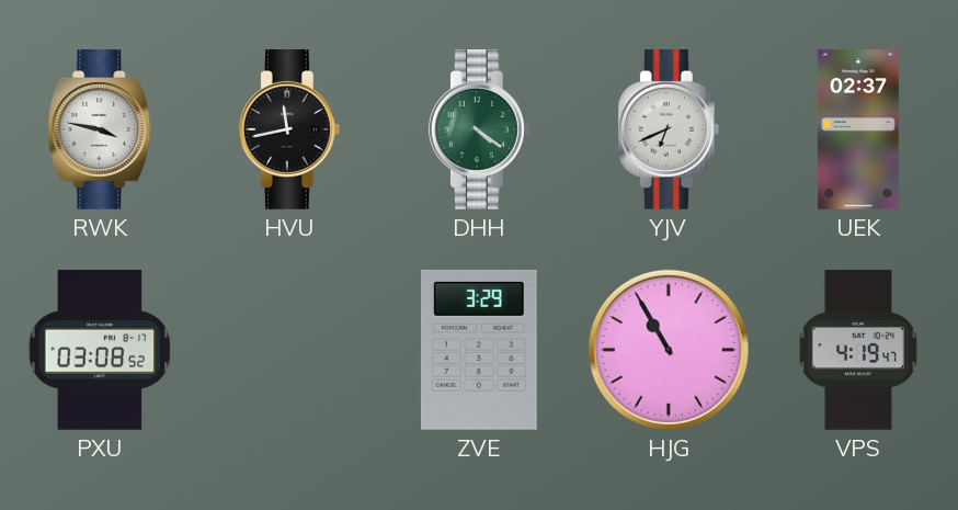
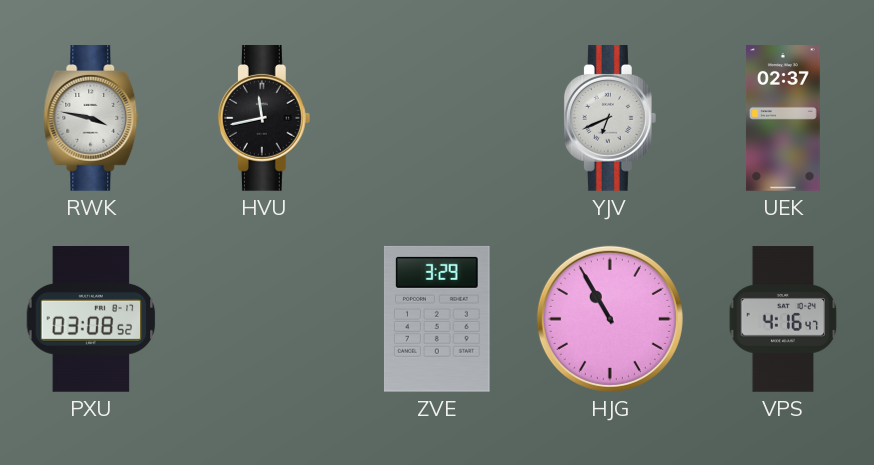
DHH: 4:21 -> none (479, 131)
VPS: 4:19 -> 4:16 (783, 319)
